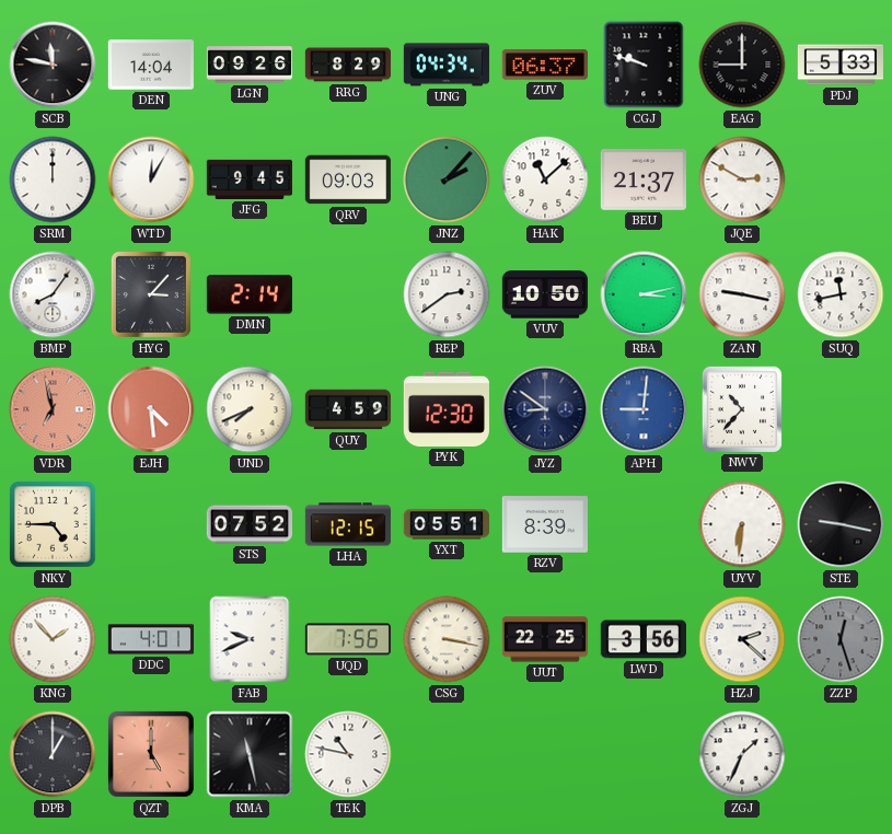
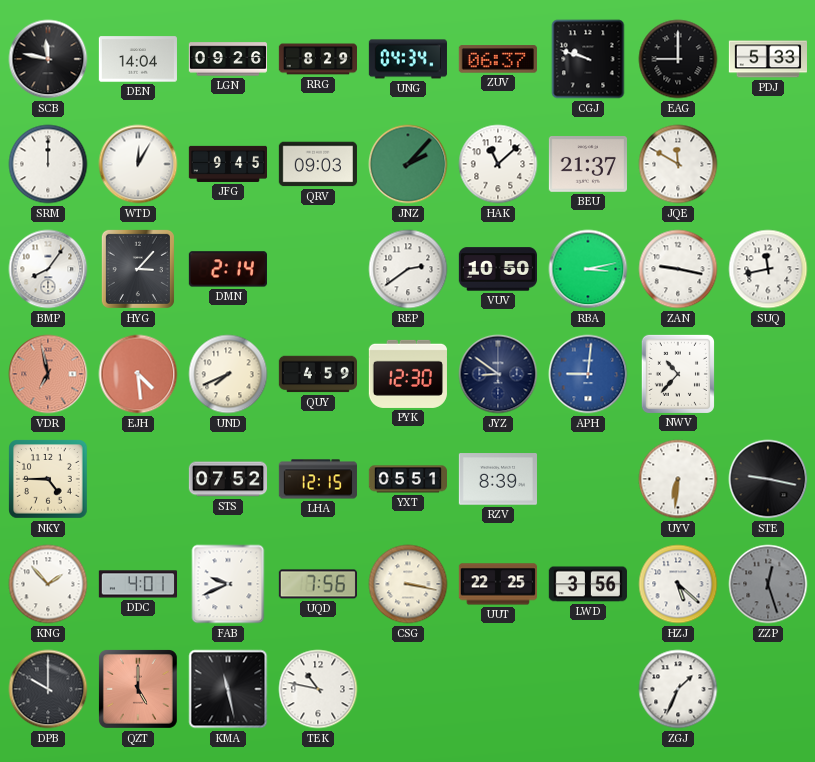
JQE: 2:50 -> 11:50 (678, 164)
HZJ: 2:22 -> 5:22 (678, 584)
DPB: 1:00 -> 10:00 (48, 689)
